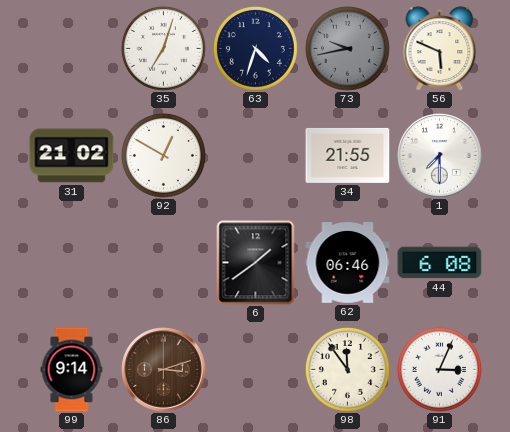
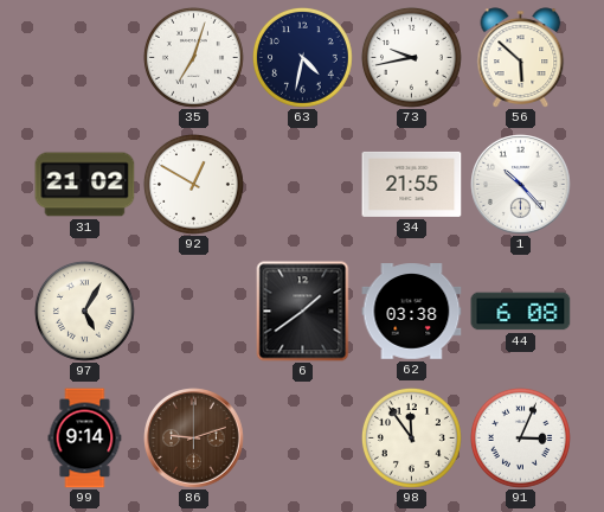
63: 4:33 -> 4:32 (302, 57)
73 dial: grey -> white (411, 57)
56: 5:49 -> 5:52 (521, 58)
1: 7:30 -> 10:23 (521, 185)
97: none -> 5:05 (84, 311)
62: 06:46 -> 03:38 (412, 312)
86: 3:12 -> 9:12 (194, 439)
